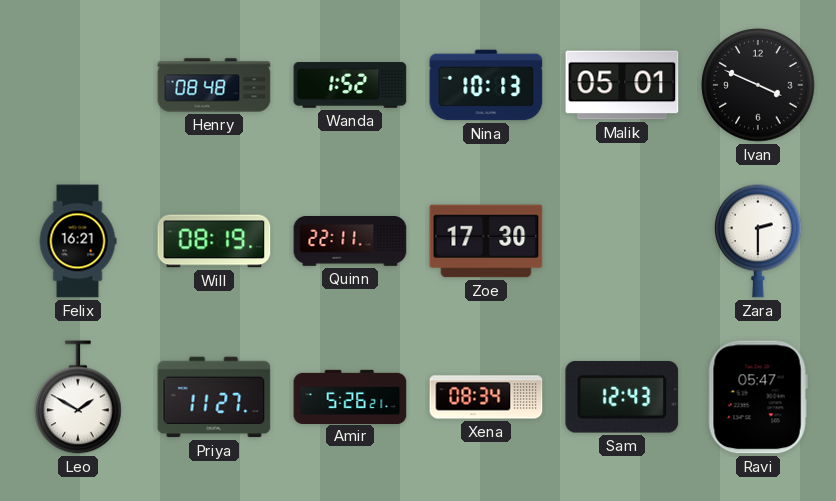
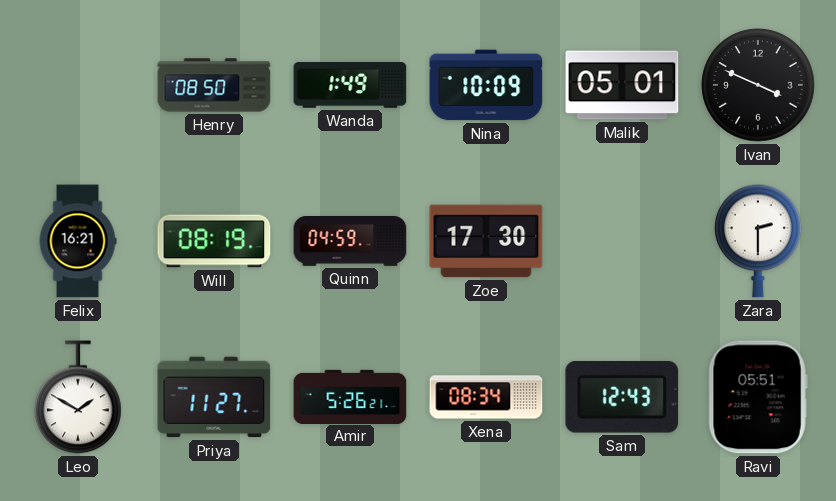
Henry: 08:48 -> 08:50 (214, 85)
Wanda: 1:52 -> 1:49 (350, 85)
Nina: 10:13 -> 10:09 (486, 85)
Quinn: 22:11 -> 04:59 (350, 242)
Ravi: 05:47 -> 05:51 (758, 397)
